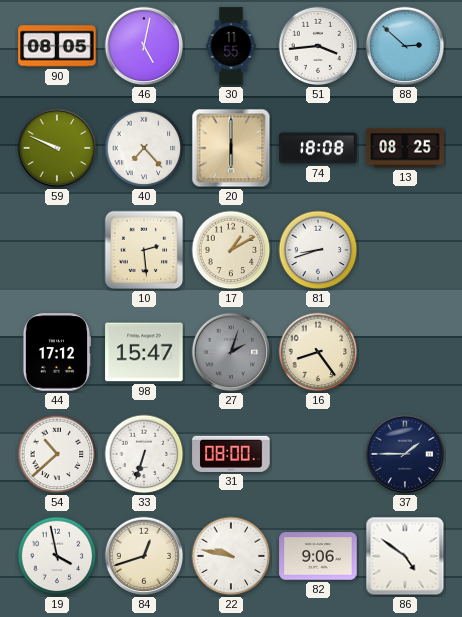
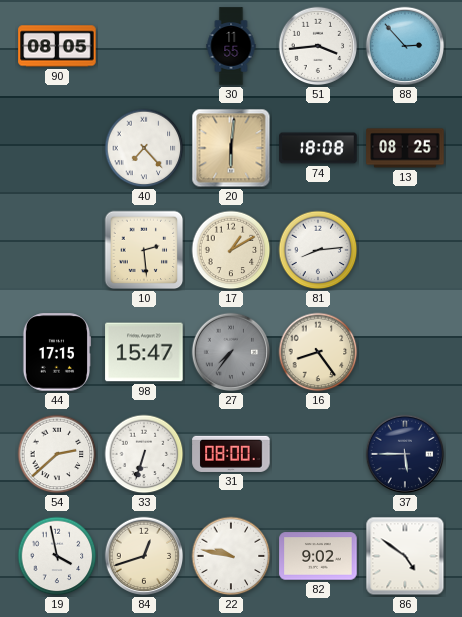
46: 5:02 -> none (144, 46)
88: 2:52 -> 2:53 (405, 46)
59: 9:49 -> none (57, 148)
20: 6:00 -> 6:01 (231, 148)
81: 8:42 -> 8:14 (318, 250)
44: 17:12 -> 17:15 (56, 352)
27: 2:03 -> 7:36 (231, 352)
54: 10:38 -> 2:38 (57, 454)
37: 1:45 -> 5:45 (405, 454)
82: 9:06 -> 9:02 (318, 556)
